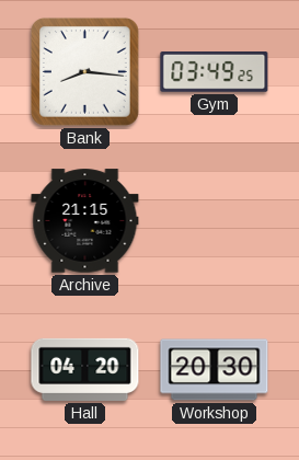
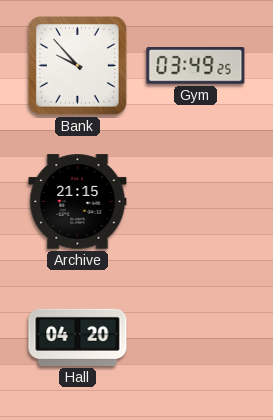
Bank: 8:16 -> 9:53 (78, 66)
Workshop: 20:30 -> none (215, 370)
